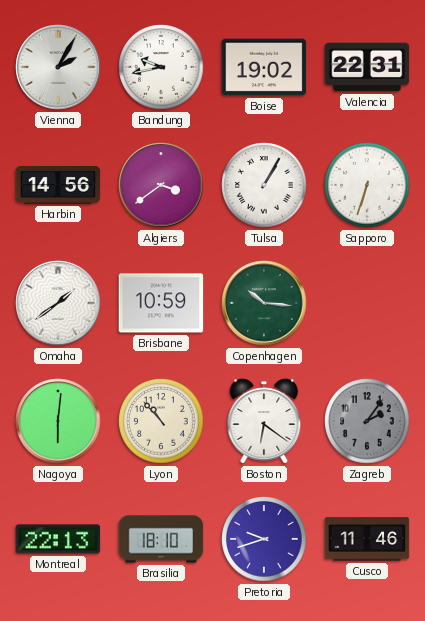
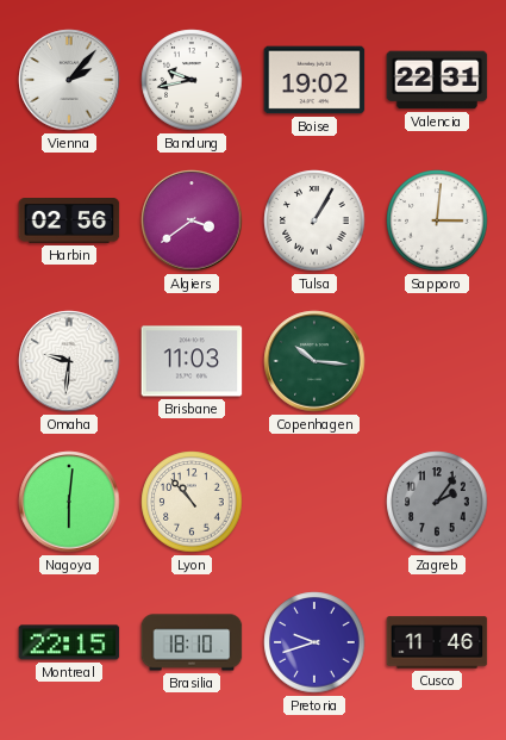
Vienna: 2:05 -> 2:07 (69, 80)
Harbin: 14:56 -> 02:56 (69, 222)
Sapporo: 6:33 -> 3:01 (437, 220)
Omaha: 1:39 -> 9:31 (69, 361)
Brisbane: 10:59 -> 11:03 (192, 361)
Boston: 6:21 -> none (264, 421)
Montreal: 22:13 -> 22:15 (69, 642)
